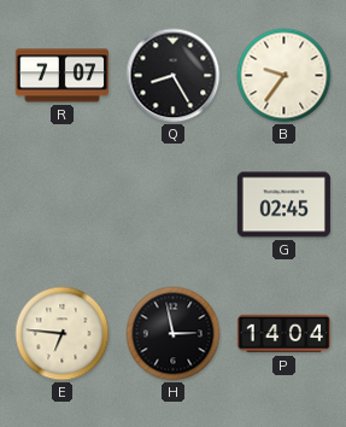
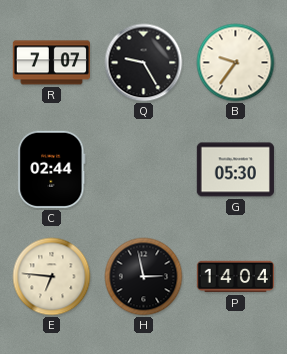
Q: 8:25 -> 9:25 (144, 63)
C: none -> 02:44 (52, 169)
G: 02:45 -> 05:30 (235, 170)
